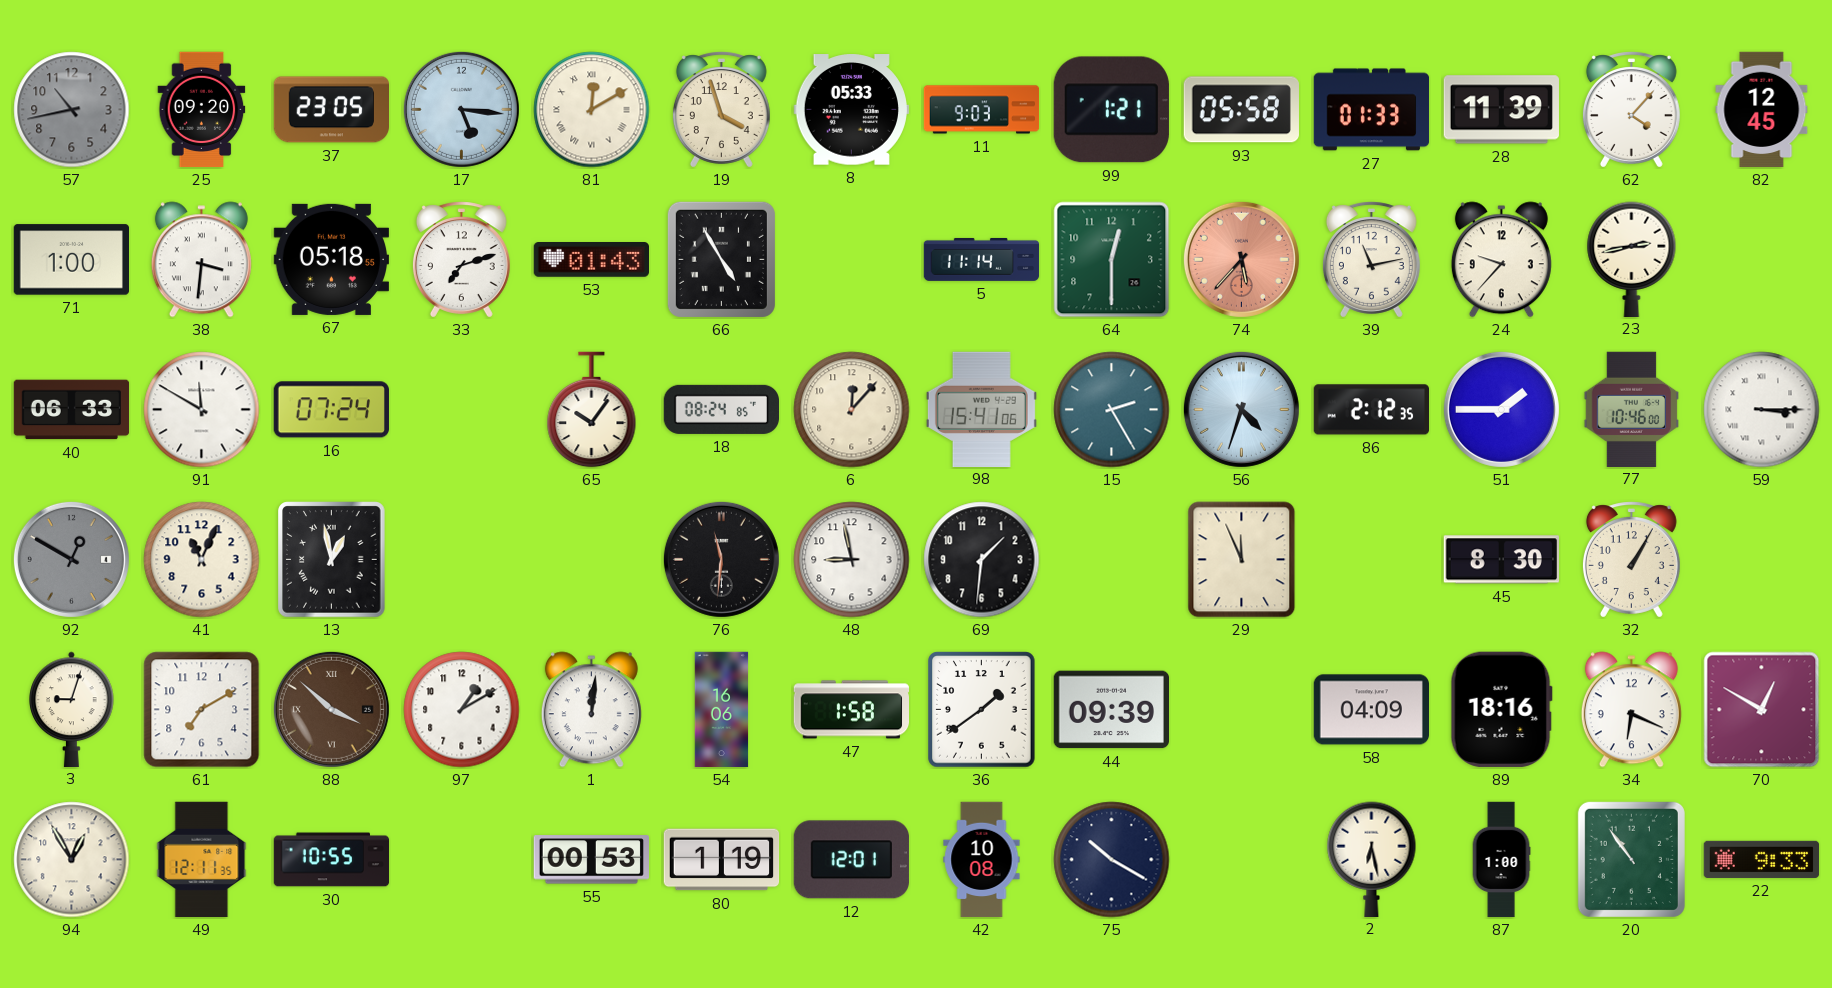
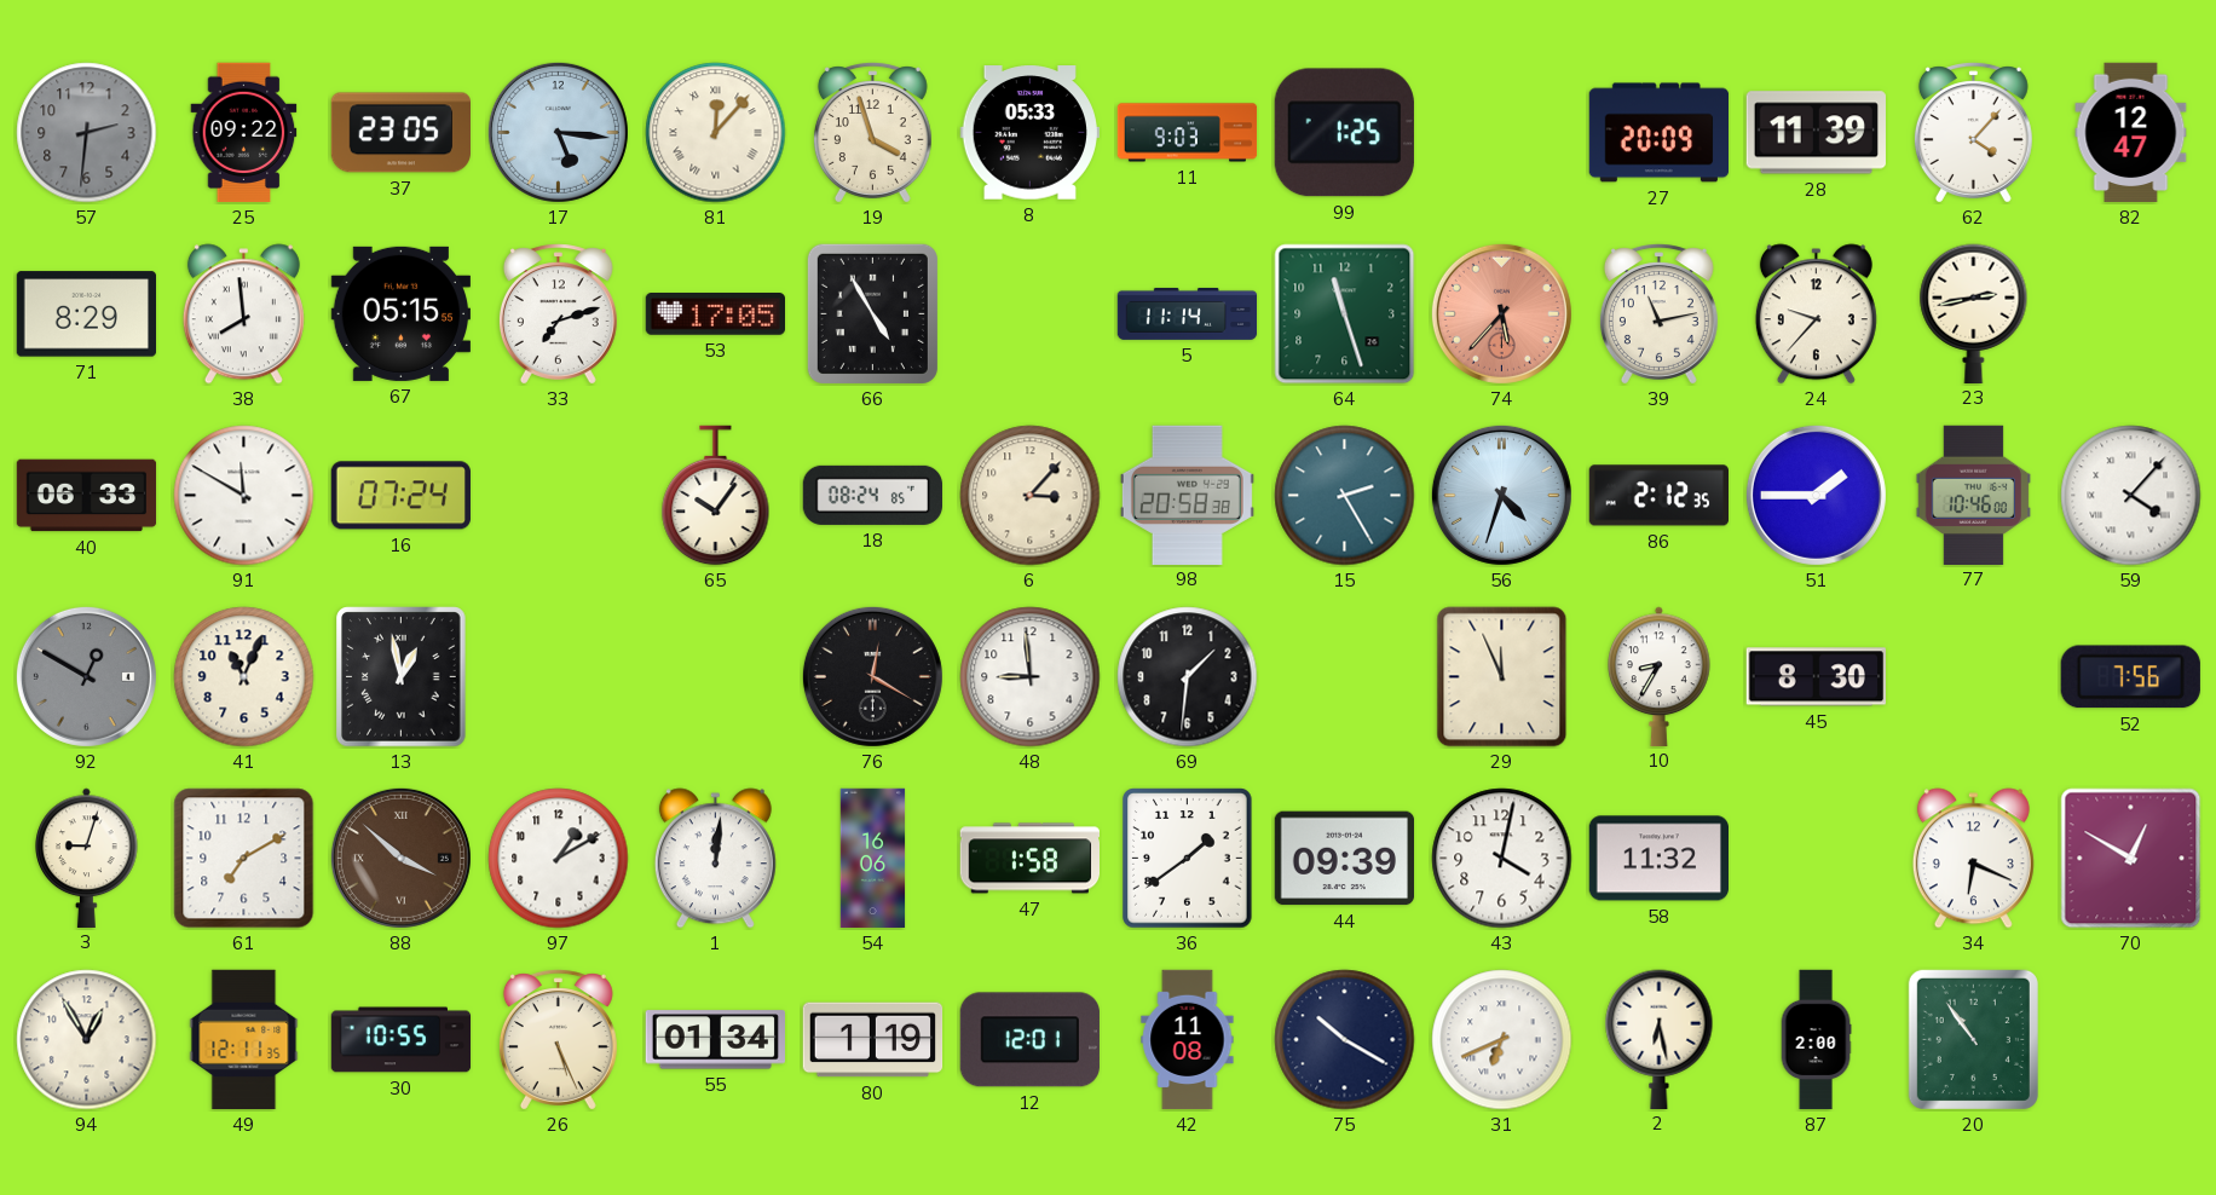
57: 10:43 -> 2:31 (87, 133)
25: 09:20 -> 09:22 (244, 133)
81: 12:10 -> 12:07 (716, 133)
99: 1:21 -> 1:25 (1344, 133)
93: 05:58 -> none (1241, 110)
27: 01:33 -> 20:09 (1660, 133)
82: 12:45 -> 12:47 (2131, 133)
71: 1:00 -> 8:29 (86, 314)
38: 3:31 -> 7:59 (243, 314)
67: 05:18 -> 05:15 (400, 313)
53: 01:43 -> 17:05 (715, 314)
64: 12:30 -> 11:27 (1345, 314)
6: 12:07 -> 3:07 (1031, 496)
98: 15:41 -> 20:58 (1187, 495)
59: 3:15 -> 4:07 (2131, 496)
76: 11:31 -> 12:20 (872, 676)
48: 8:58 -> 8:59 (1031, 677)
10: none -> 8:35 (1660, 676)
32: 1:05 -> none (1631, 560)
52: none -> 7:56 (2130, 677)
43: none -> 4:02 (1502, 859)
58: 04:09 -> 11:32 (1658, 859)
89: 18:16 -> none (1501, 709)
26: none -> 5:26 (558, 1040)
55: 00:53 -> 01:34 (715, 1040)
42: 10:08 -> 11:08 (1188, 1040)
31: none -> 6:41 (1502, 1040)
87: 1:00 -> 2:00 (1816, 1040)
22: 9:33 -> none (1762, 859)
